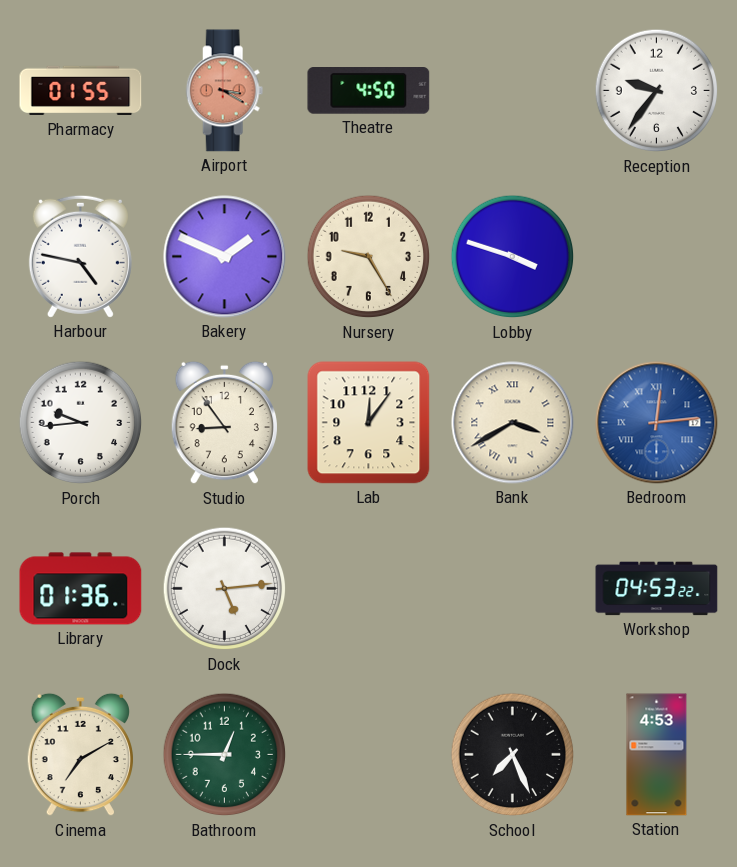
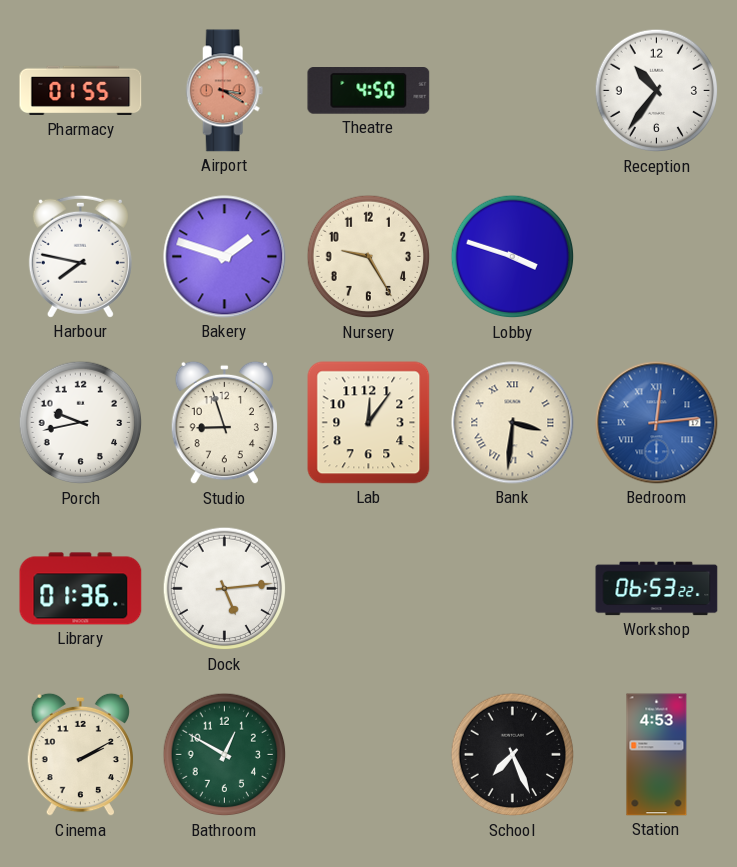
Reception: 9:36 -> 10:36 (657, 91)
Harbour: 4:47 -> 7:47 (80, 256)
Bakery: 1:49 -> 1:48 (225, 257)
Porch: 9:44 -> 9:43 (81, 423)
Studio: 8:54 -> 8:57 (224, 423)
Bank: 3:40 -> 3:31 (513, 423)
Workshop: 04:53 -> 06:53 (657, 589)
Cinema: 7:10 -> 2:10 (80, 755)
Bathroom: 12:45 -> 12:50 (225, 755)
